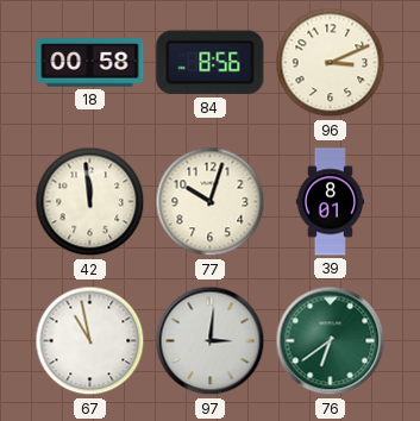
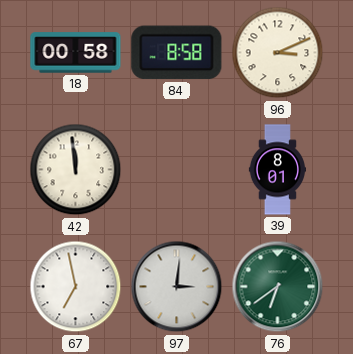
84: 8:56 -> 8:58 (177, 53)
77: 10:03 -> none (211, 202)
67: 10:58 -> 6:58 (76, 287)
